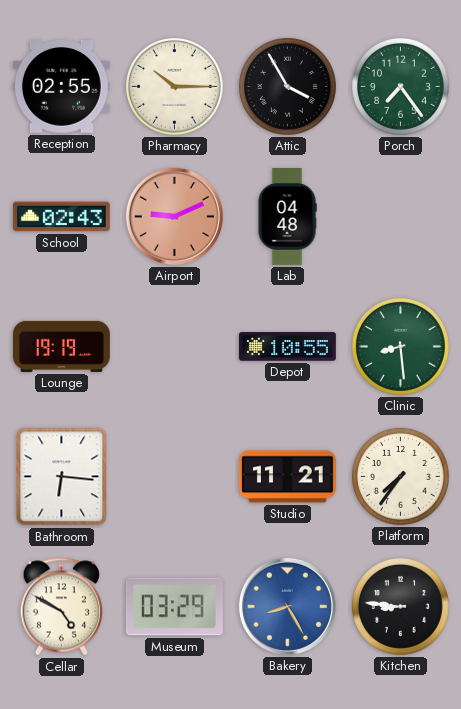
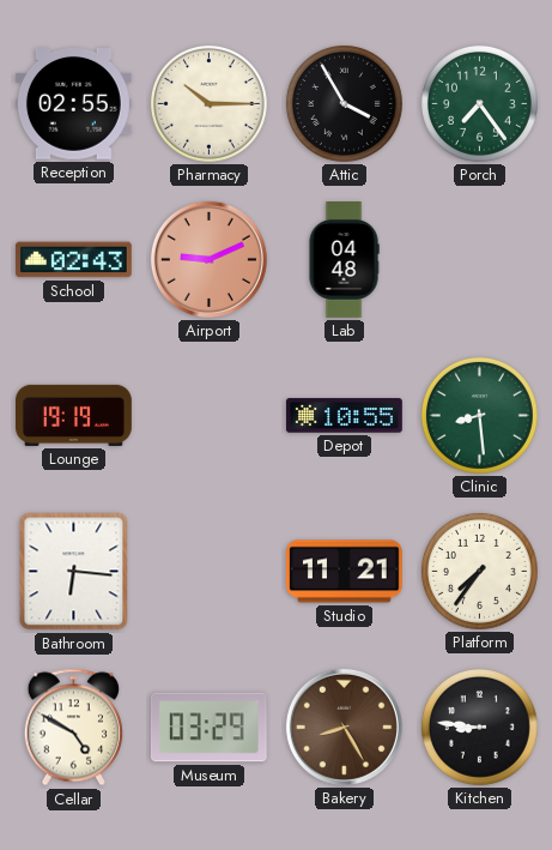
Bakery dial: blue -> brown (344, 727)
